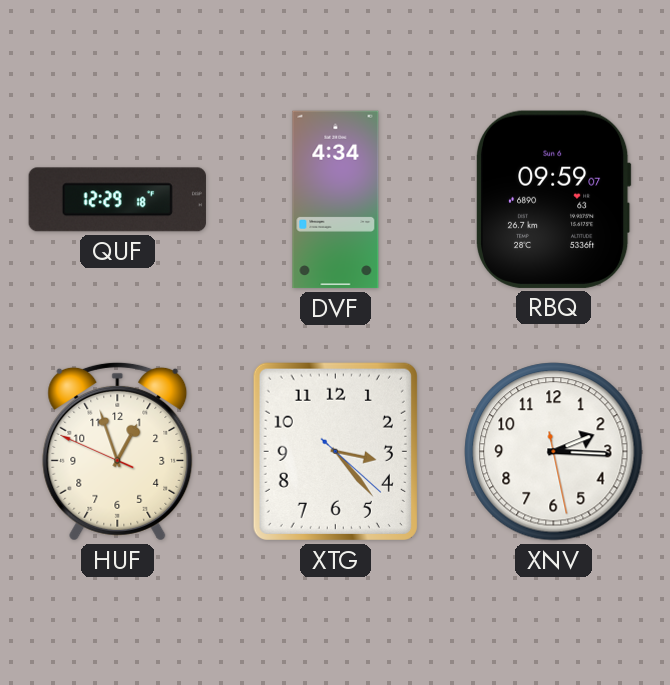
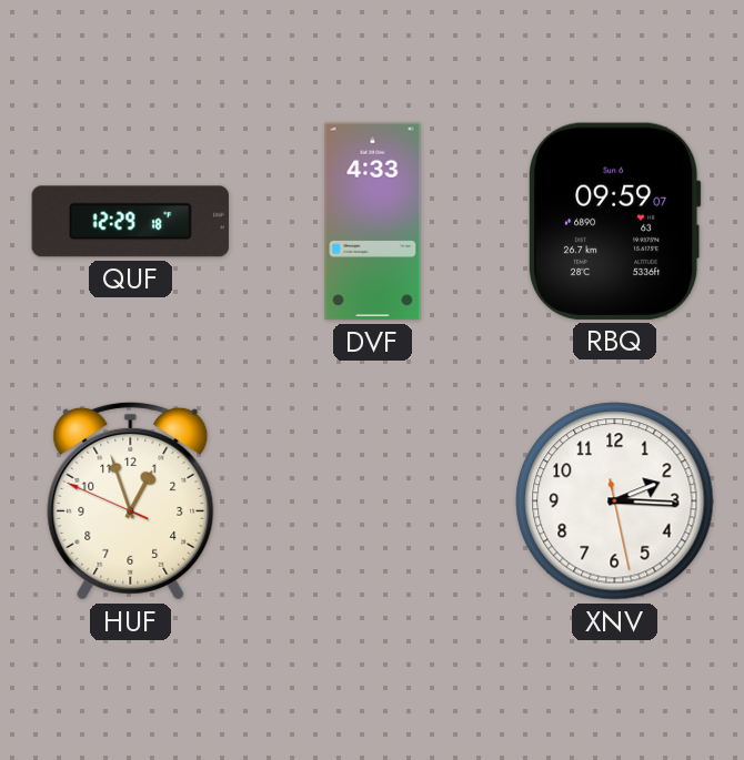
DVF: 4:34 -> 4:33 (373, 222)
XTG: 3:23 -> none (335, 451)
